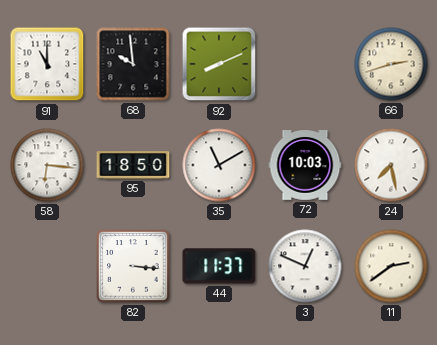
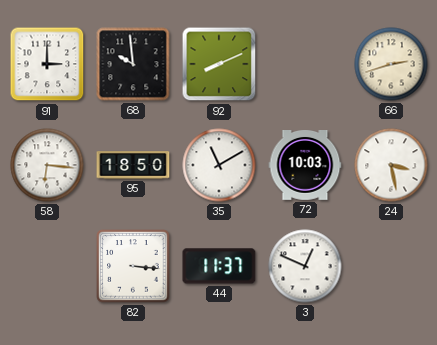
91: 11:00 -> 3:00 (47, 64)
24: 7:28 -> 3:28 (391, 165)
11: 2:39 -> none (391, 266)
